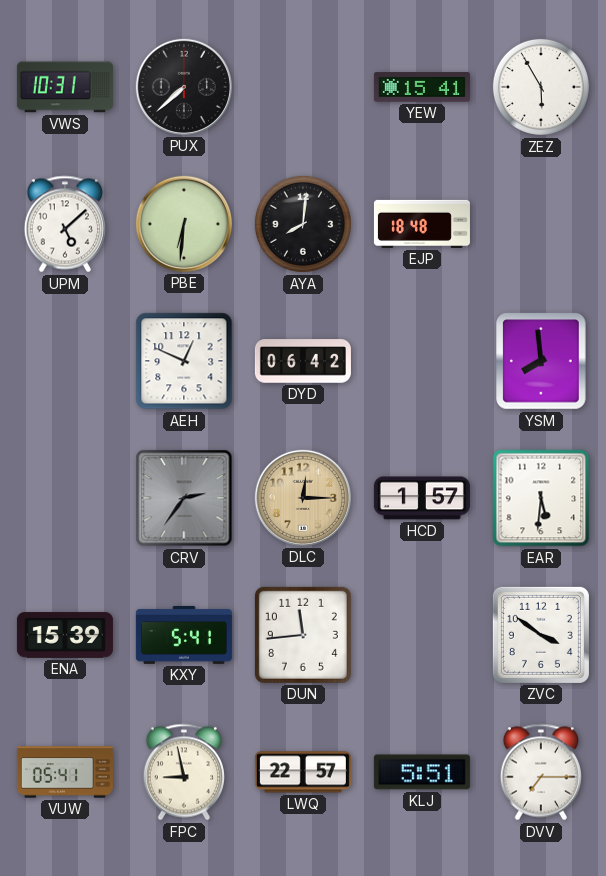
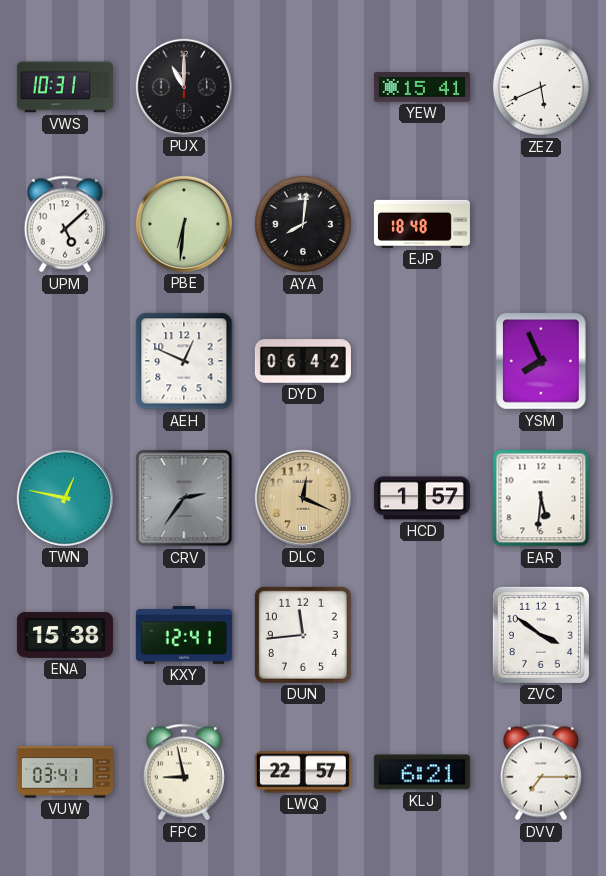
PUX: 7:38 -> 11:00 (184, 87)
ZEZ: 5:55 -> 5:41 (541, 87)
YSM: 7:59 -> 7:56 (541, 361)
TWN: none -> 12:47 (65, 498)
DLC: 12:15 -> 12:19 (303, 498)
ENA: 15:39 -> 15:38 (65, 635)
KXY: 5:41 -> 12:41 (184, 635)
VUW: 05:41 -> 03:41 (65, 772)
KLJ: 5:51 -> 6:21 (422, 772)
